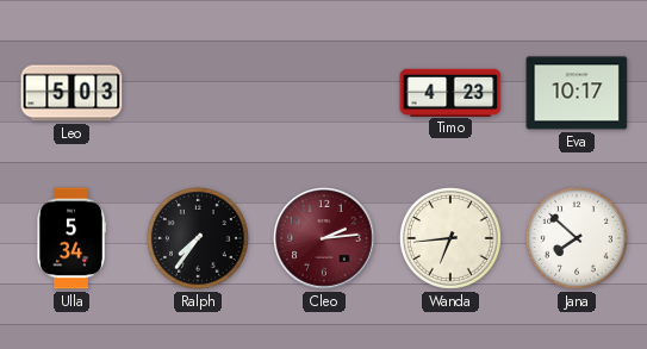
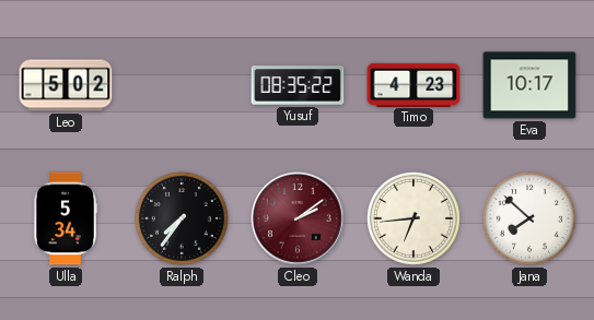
Leo: 5:03 -> 5:02 (66, 85)
Yusuf: none -> 08:35 (298, 85)
Cleo: 2:14 -> 2:09 (299, 220)
